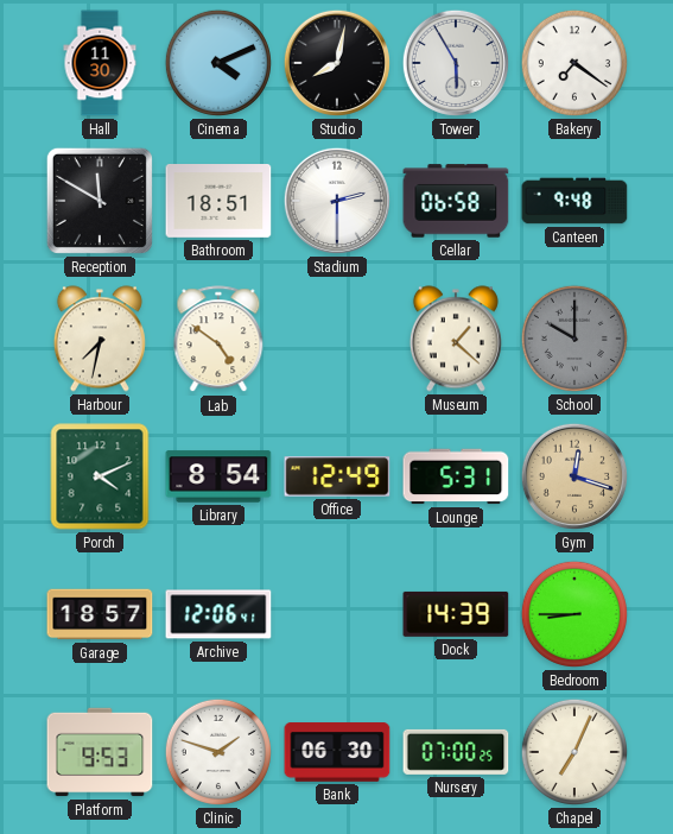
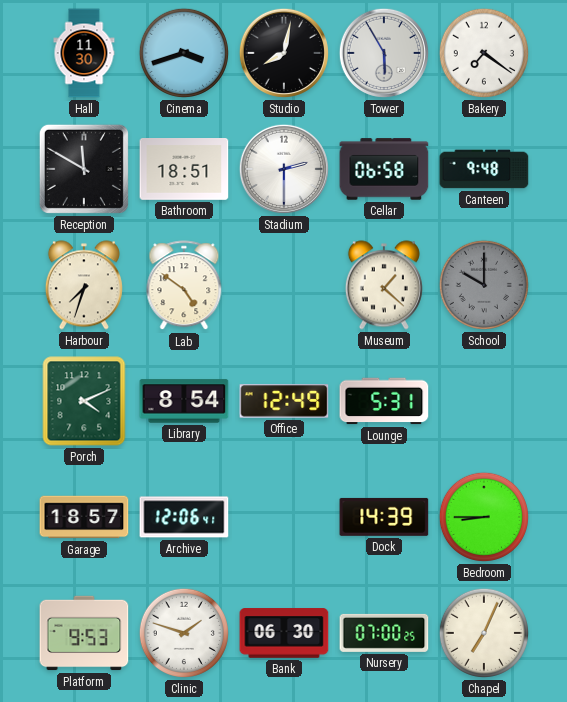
Cinema: 4:11 -> 3:42 (184, 53)
Harbour: 7:32 -> 7:33 (84, 285)
Gym: 12:18 -> none (574, 476)
